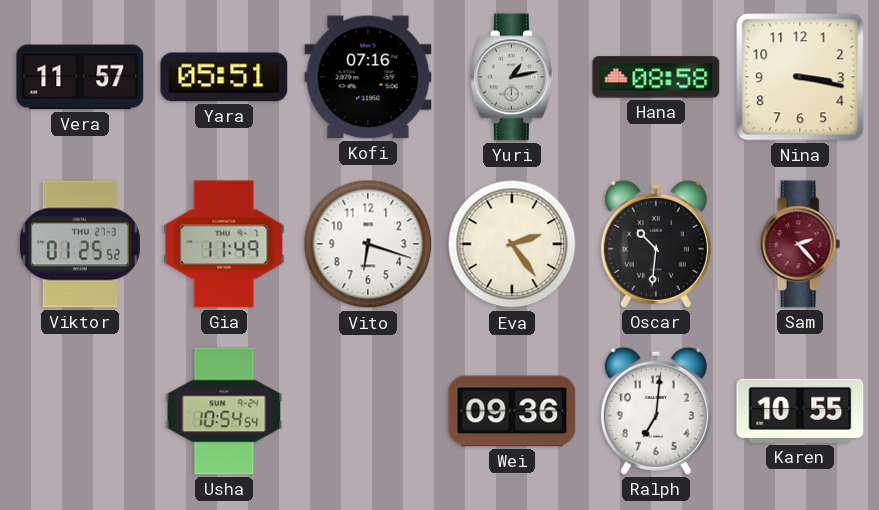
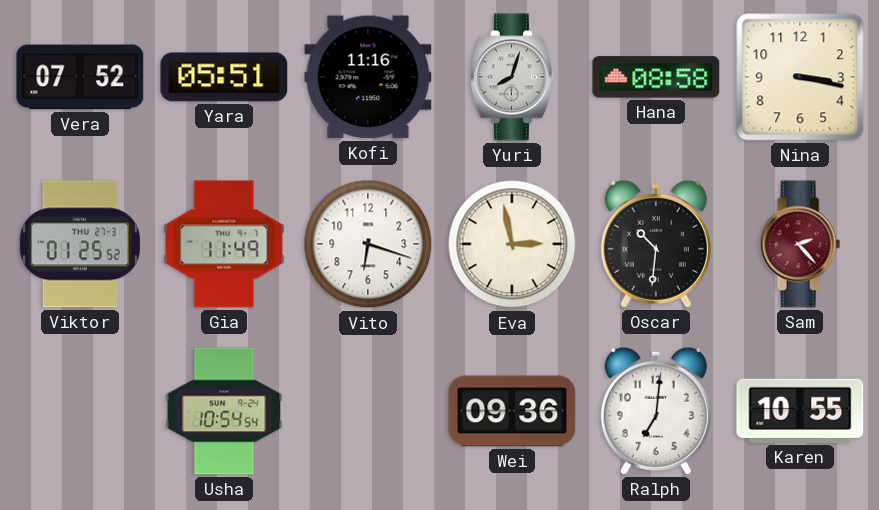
Vera: 11:57 -> 07:52 (80, 77)
Kofi: 07:16 -> 11:16 (368, 77)
Yuri: 1:13 -> 8:03 (512, 77)
Eva: 2:24 -> 2:58 (512, 244)
